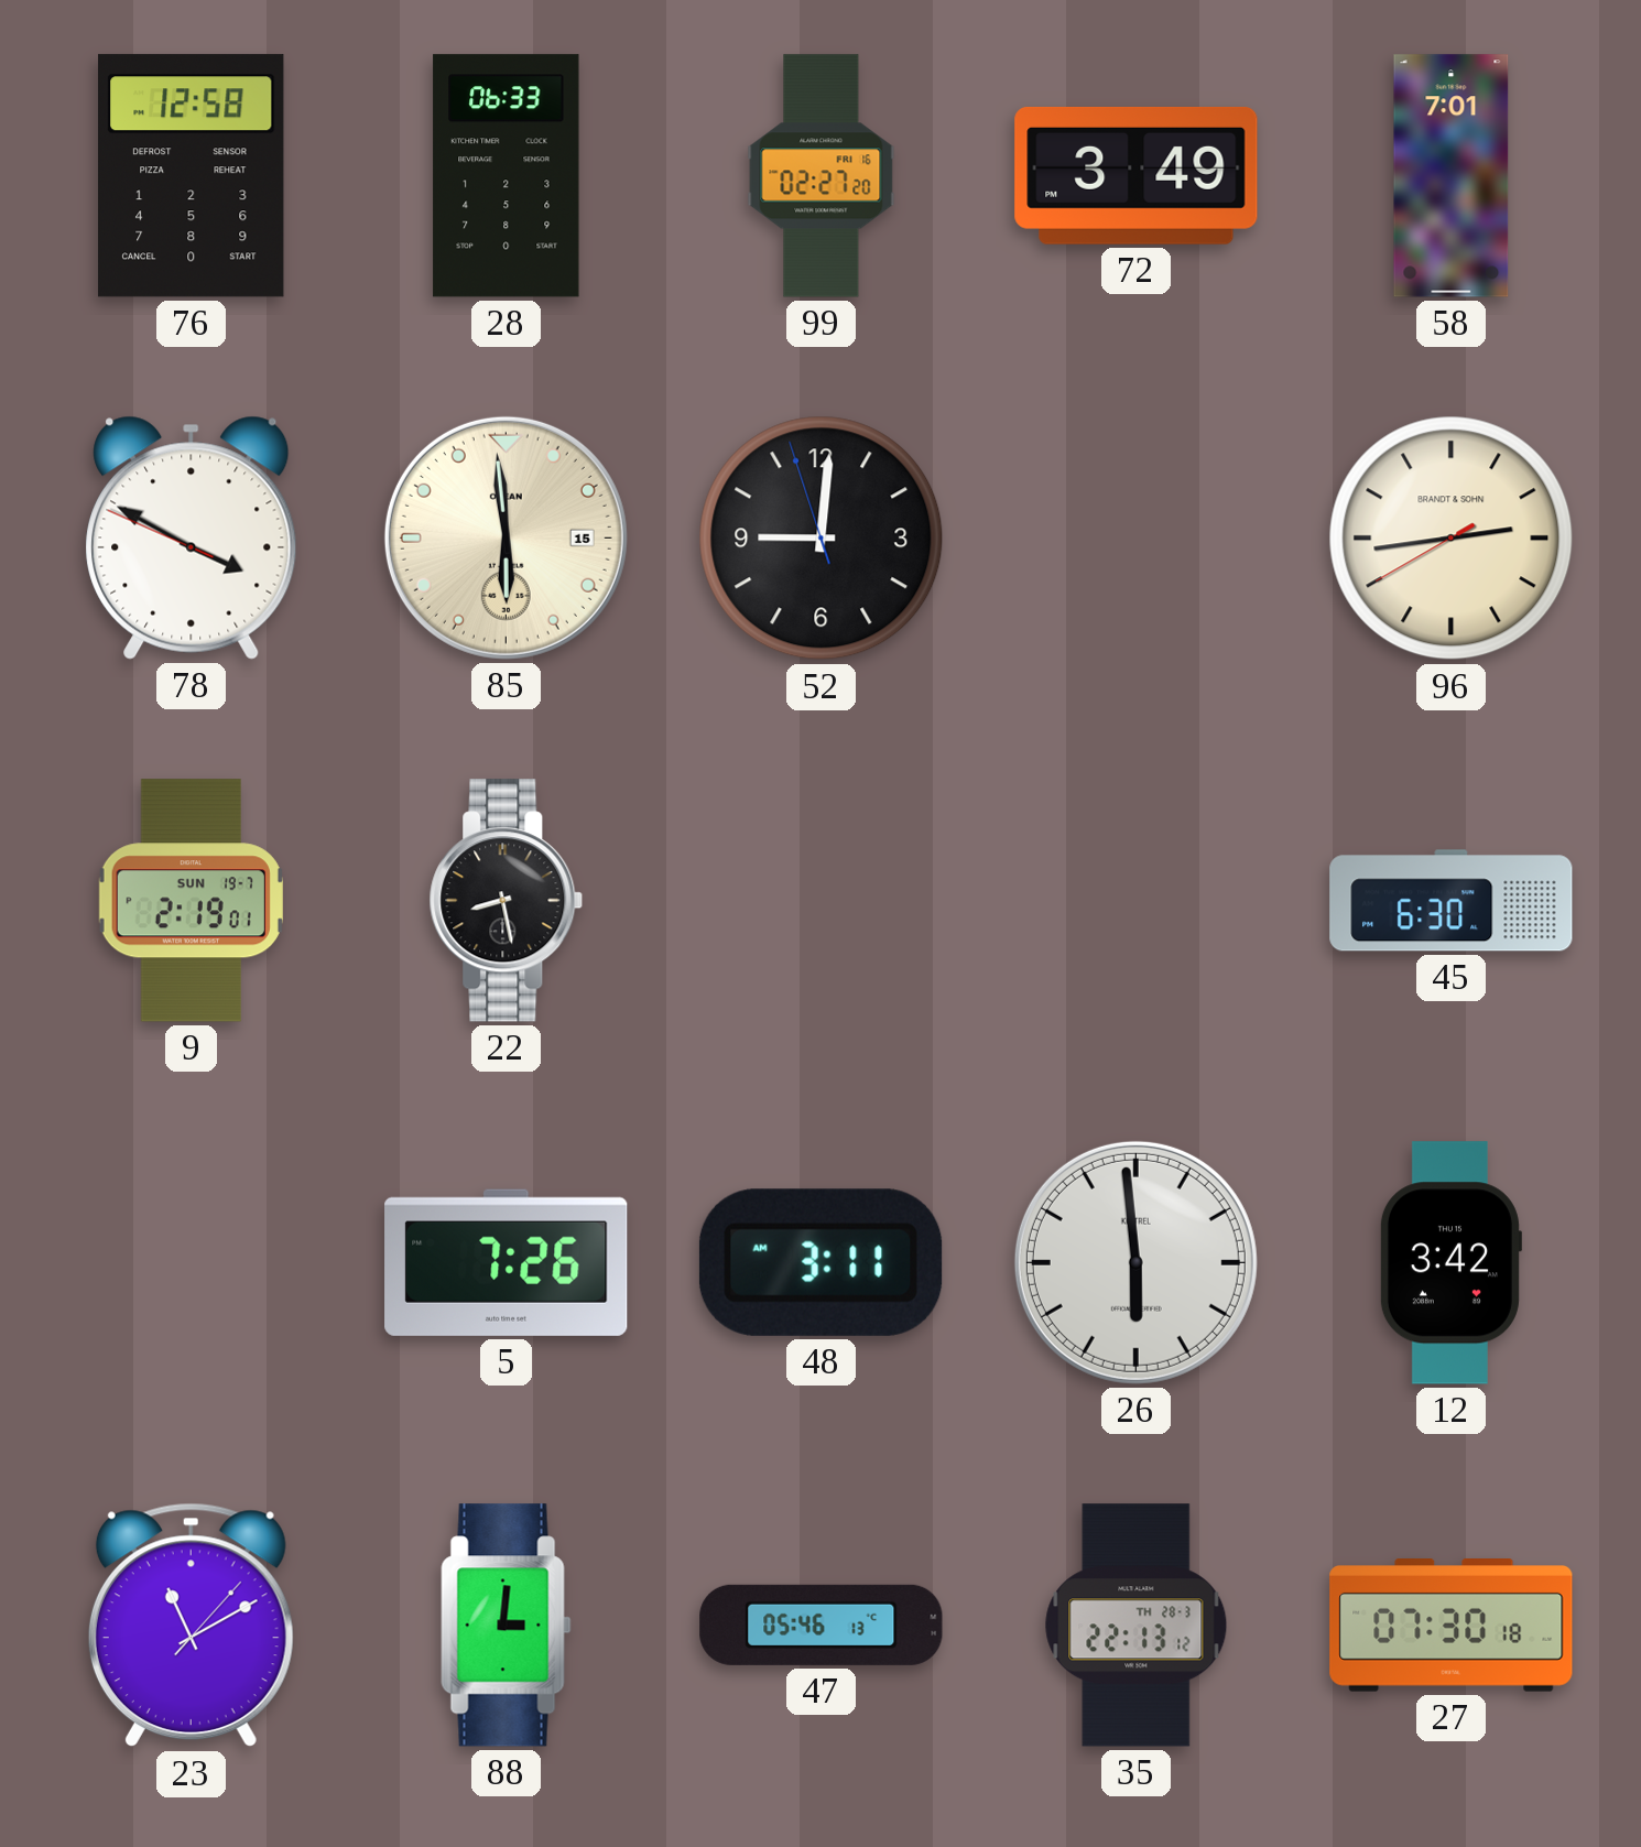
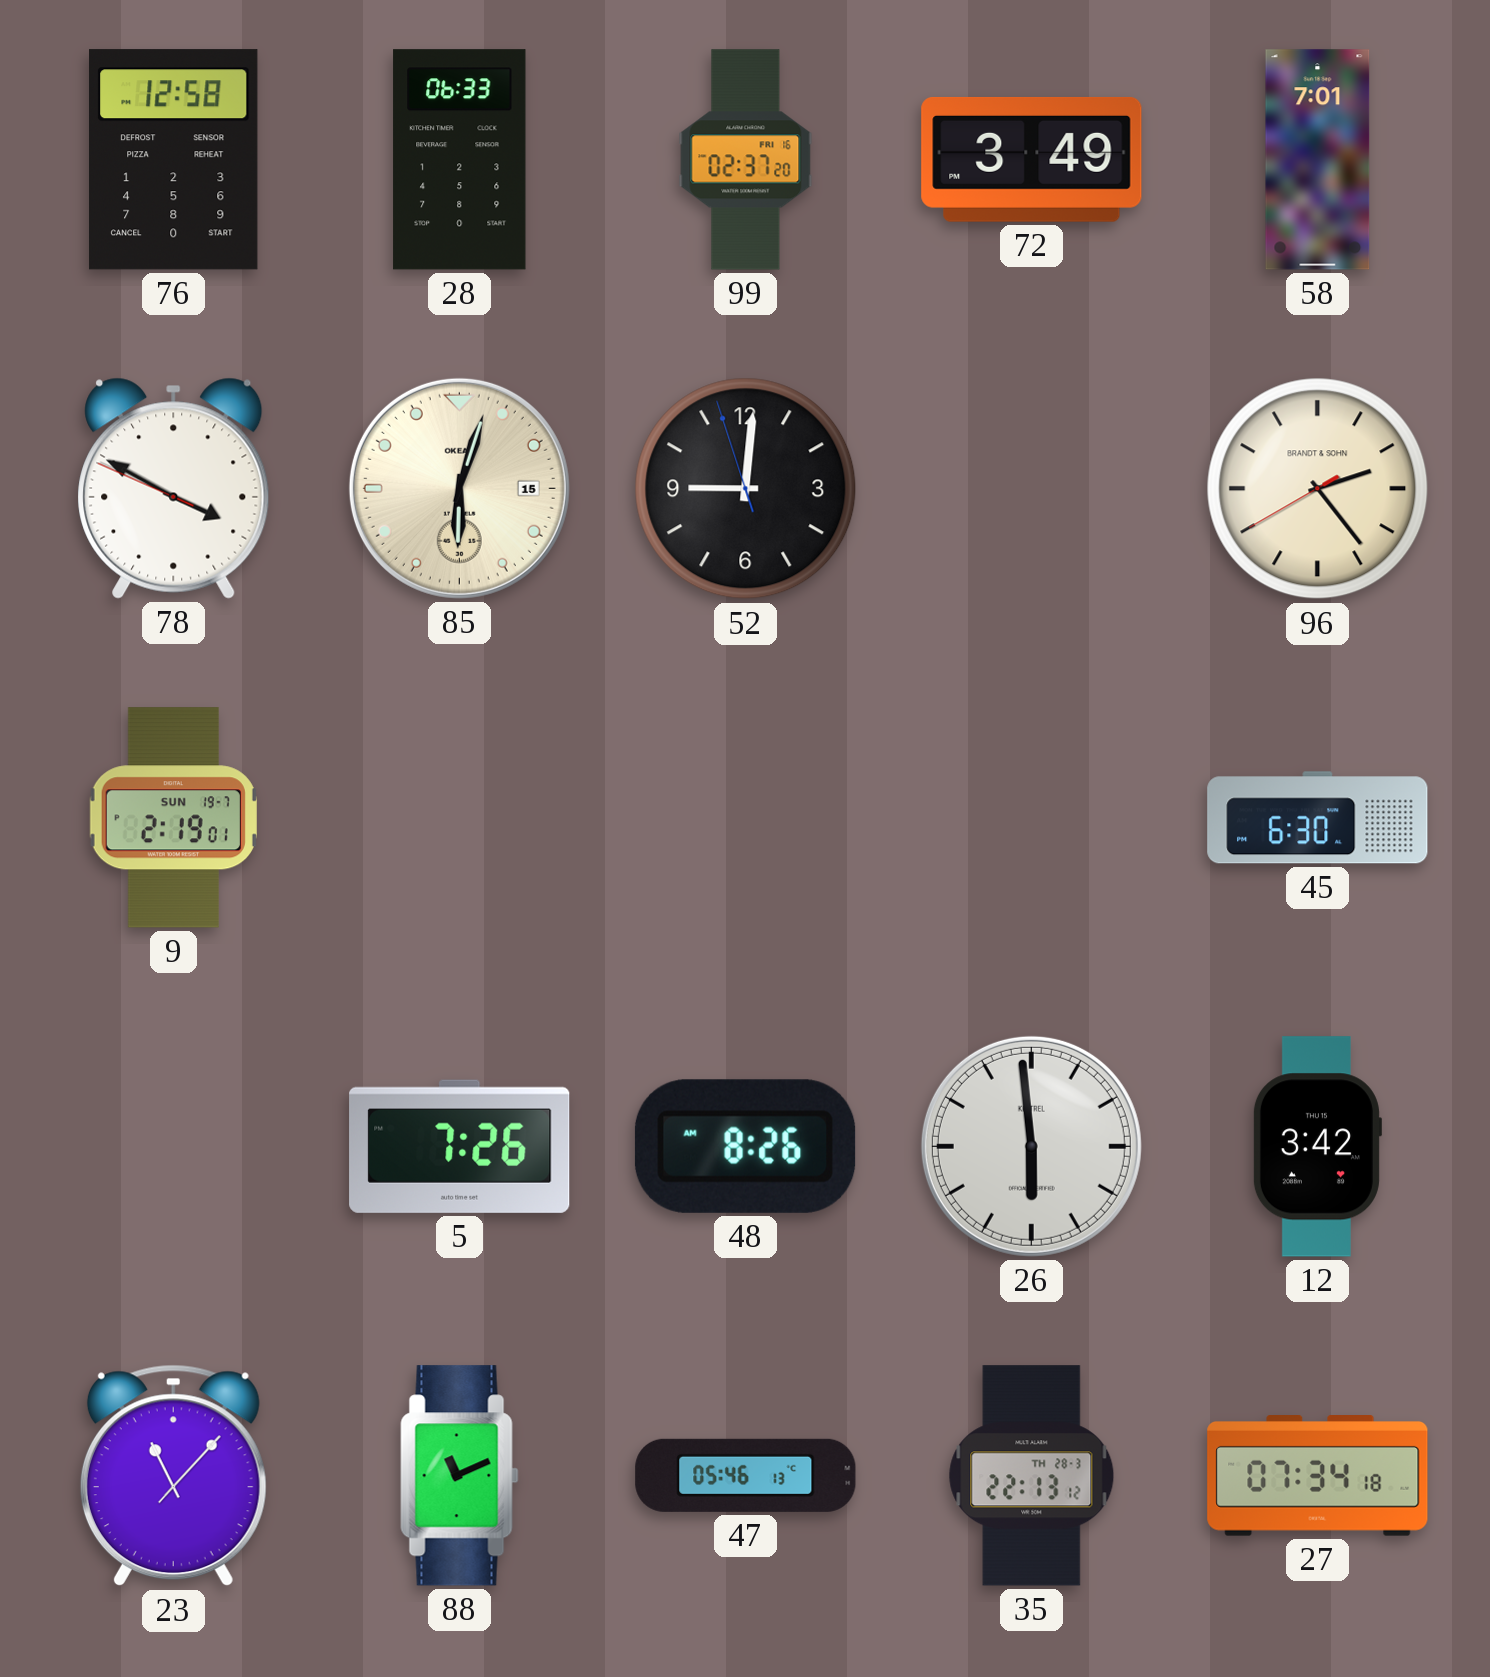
99: 02:27 -> 02:37 (746, 160)
85: 5:59 -> 6:03 (459, 488)
96: 2:43 -> 2:23 (1318, 489)
22: 8:28 -> none (507, 901)
48: 3:11 -> 8:26 (745, 1146)
23: 11:10 -> 11:07 (173, 1476)
88: 3:01 -> 11:11 (460, 1476)
27: 07:30 -> 07:34 (1318, 1476)
